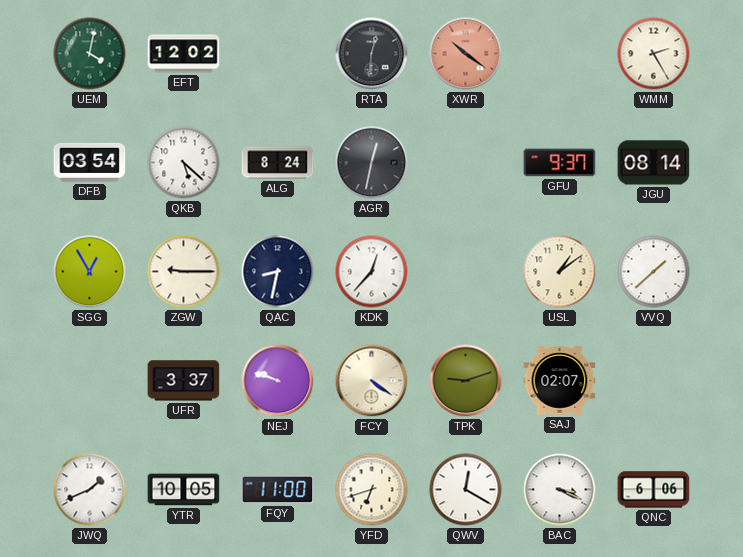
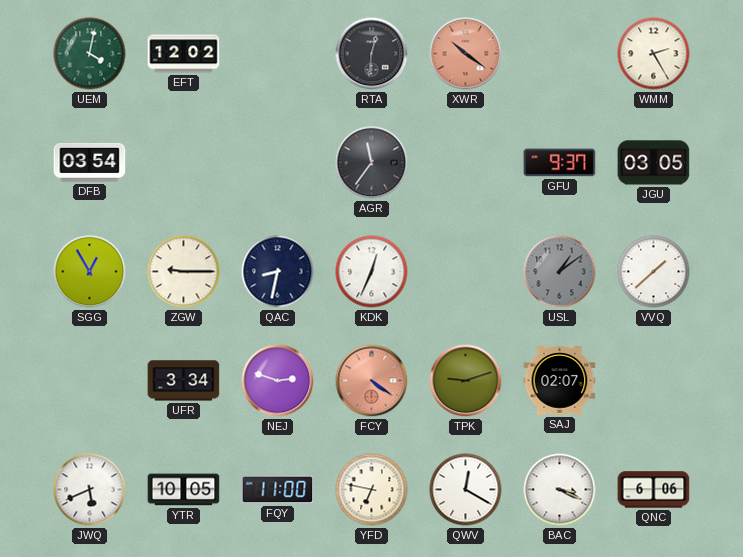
QKB: 5:22 -> none (184, 163)
ALG: 8:24 -> none (278, 163)
AGR: 12:32 -> 11:36 (372, 163)
JGU: 08:14 -> 03:05 (654, 163)
KDK: 12:37 -> 12:34 (372, 272)
USL dial: cream -> grey (560, 272)
UFR: 3:37 -> 3:34 (184, 381)
NEJ: 9:48 -> 2:48 (278, 381)
FCY dial: cream -> salmon (372, 381)
JWQ: 1:41 -> 5:41 (90, 490)
YFD: 6:42 -> 6:47 (372, 490)
